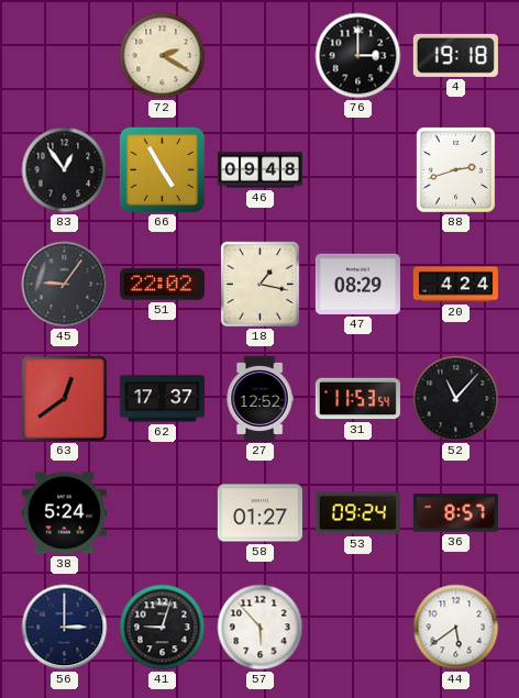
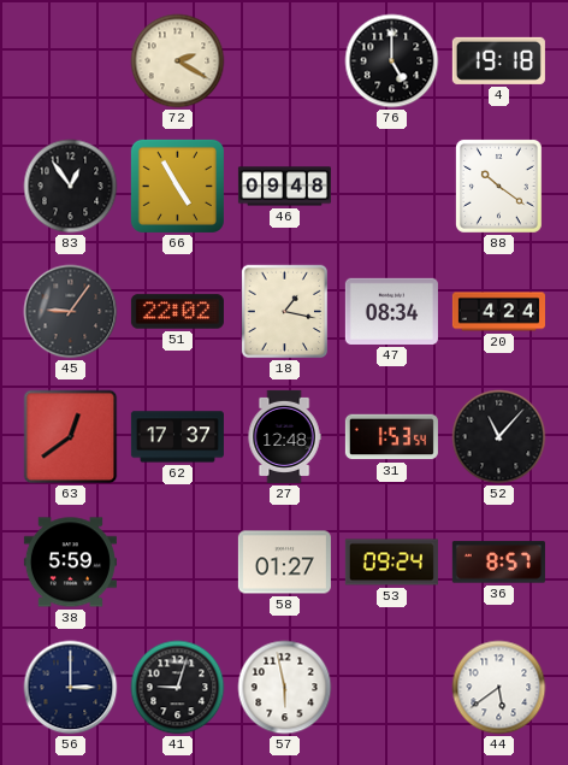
76: 3:00 -> 5:00 (392, 61)
88: 2:42 -> 10:21 (498, 186)
47: 08:29 -> 08:34 (391, 311)
27: 12:52 -> 12:48 (284, 436)
31: 11:53 -> 1:53 (391, 437)
38: 5:24 -> 5:59 (70, 563)
57: 5:53 -> 5:58 (285, 688)
